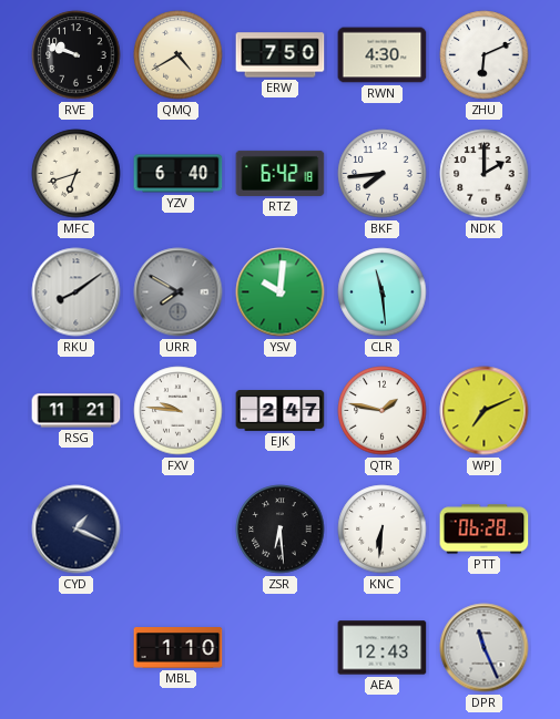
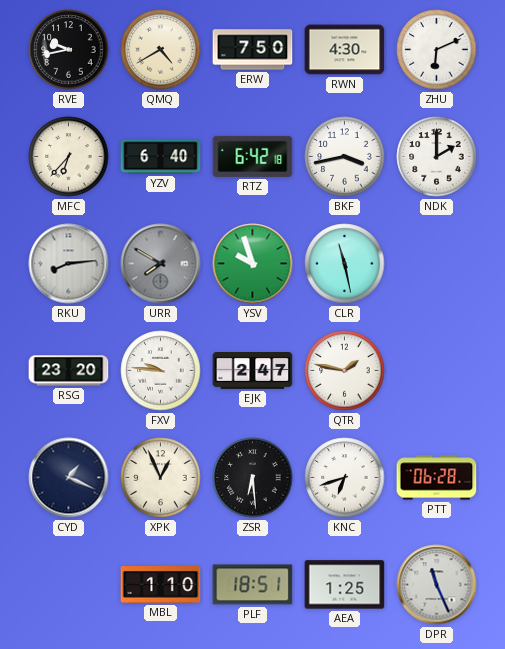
RVE: 9:48 -> 9:43 (69, 50)
MFC: 6:42 -> 6:37 (69, 157)
BKF: 7:44 -> 3:43 (345, 157)
RKU: 8:09 -> 8:14 (69, 264)
YSV: 10:01 -> 9:57 (253, 264)
CLR: 11:29 -> 11:28 (345, 264)
RSG: 11:21 -> 23:20 (69, 371)
WPJ: 7:11 -> none (485, 411)
XPK: none -> 12:56 (161, 478)
KNC: 6:31 -> 6:42 (345, 478)
PLF: none -> 18:51 (253, 585)
AEA: 12:43 -> 1:25 (345, 585)
